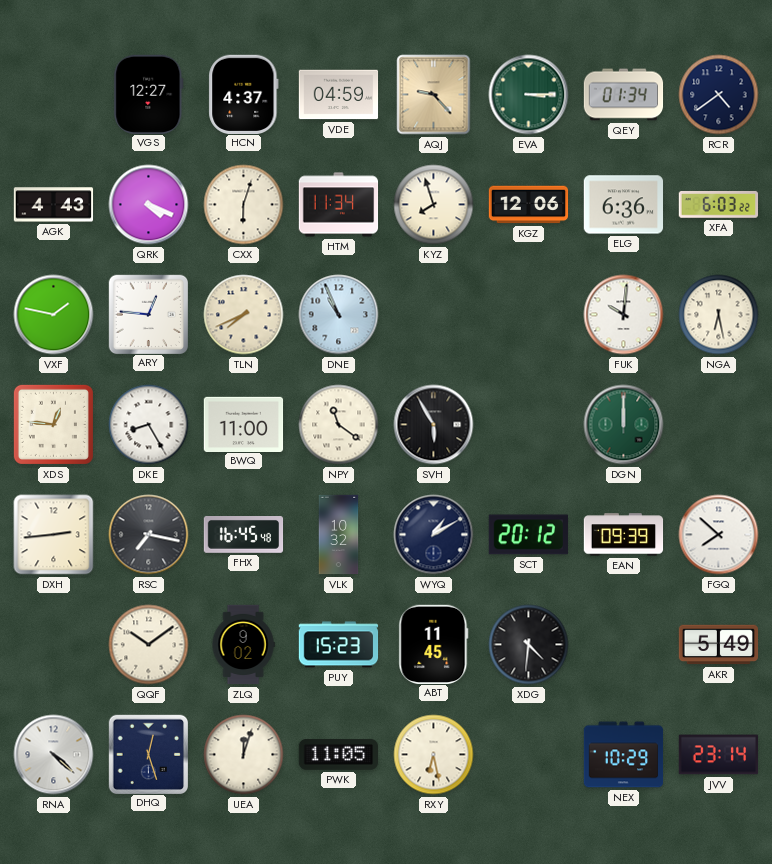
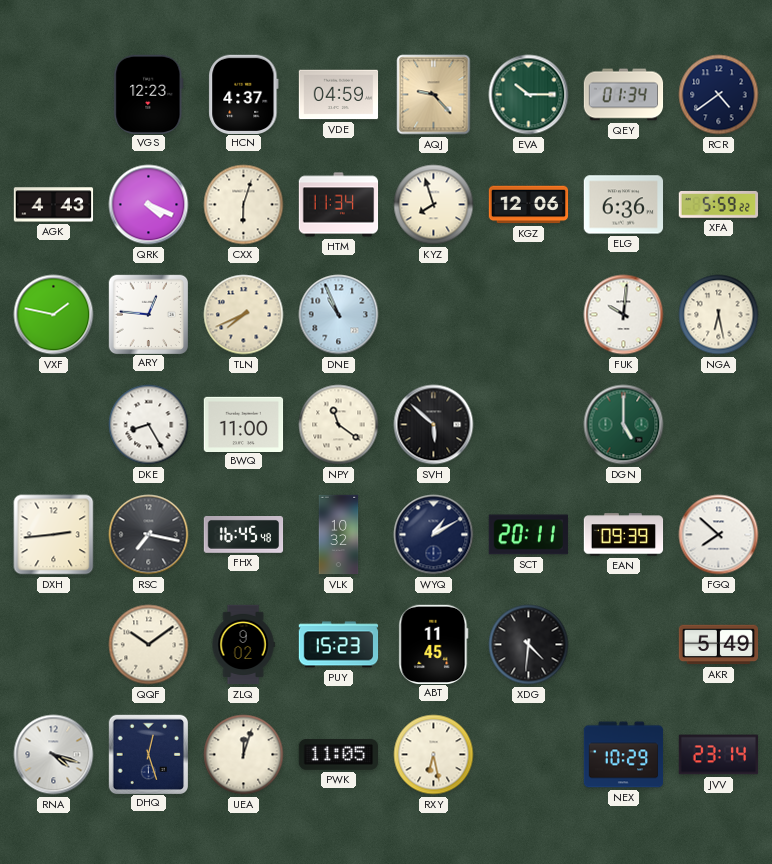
VGS: 12:27 -> 12:23 (149, 94)
EVA: 3:15 -> 10:15 (529, 95)
XFA: 6:03 -> 5:59 (718, 205)
XDS: 12:46 -> none (53, 424)
SVH: 5:55 -> 5:52 (434, 425)
DGN: 12:00 -> 5:00 (624, 425)
SCT: 20:12 -> 20:11 (528, 535)
RNA: 4:22 -> 4:18 (54, 755)
